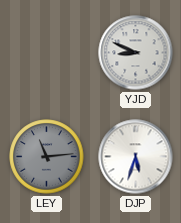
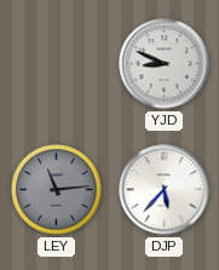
DJP: 5:33 -> 5:37 (165, 190)
